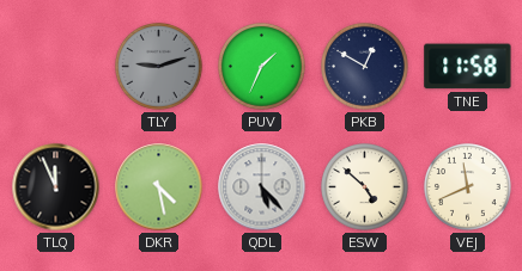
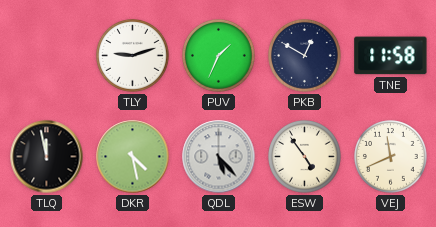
TLY dial: grey -> white (133, 56)
TLQ: 11:56 -> 11:58 (47, 157)
ESW: 4:52 -> 4:54 (305, 157)
